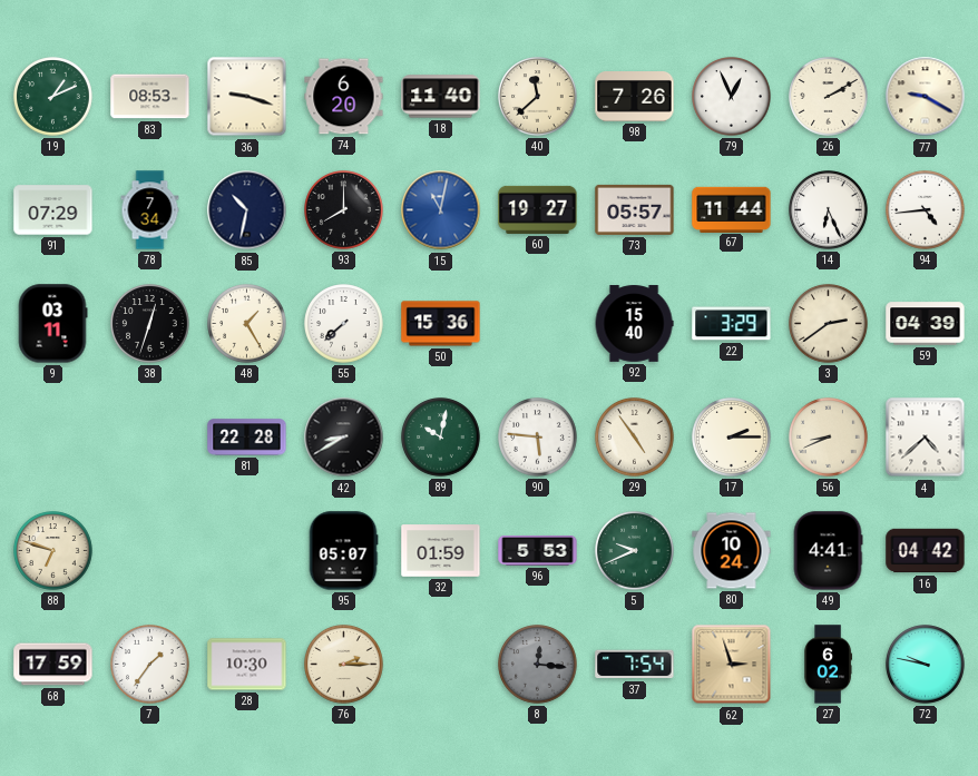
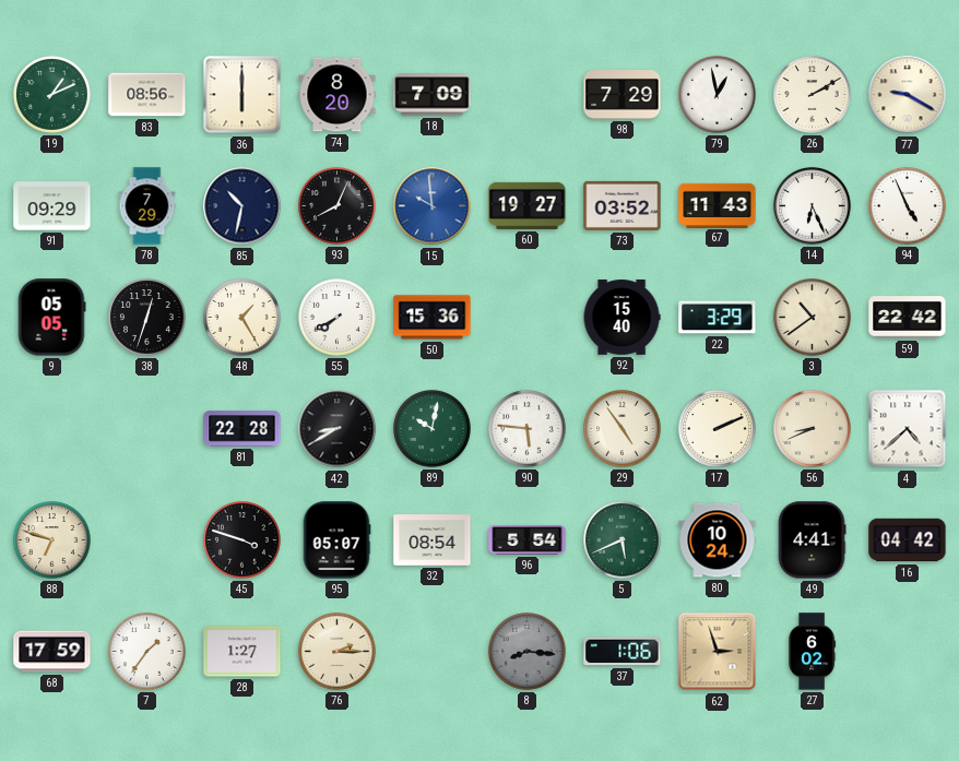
83: 08:53 -> 08:56 (147, 95)
36: 9:18 -> 6:00 (242, 95)
74: 6:20 -> 8:20 (338, 95)
18: 11:40 -> 7:09 (433, 95)
40: 11:38 -> none (538, 97)
98: 7:26 -> 7:29 (623, 95)
79: 12:56 -> 12:58 (718, 95)
91: 07:29 -> 09:29 (52, 206)
78: 7:34 -> 7:29 (147, 206)
93: 8:00 -> 8:04 (338, 206)
15: 11:02 -> 9:59 (433, 206)
73: 05:57 -> 03:52 (623, 205)
67: 11:44 -> 11:43 (718, 205)
94: 4:44 -> 4:56 (908, 206)
9: 03:11 -> 05:05 (51, 318)
55: 7:38 -> 7:40 (338, 318)
3: 2:39 -> 10:39 (813, 318)
59: 04:39 -> 22:42 (908, 318)
17: 2:15 -> 2:11 (718, 429)
45: none -> 3:48 (242, 540)
32: 01:59 -> 08:54 (433, 540)
96: 5:53 -> 5:54 (528, 540)
5: 9:41 -> 5:41 (623, 540)
28: 10:30 -> 1:27 (242, 652)
8: 12:16 -> 8:16 (528, 652)
37: 7:54 -> 1:06 (623, 652)
72: 9:47 -> none (926, 665)
